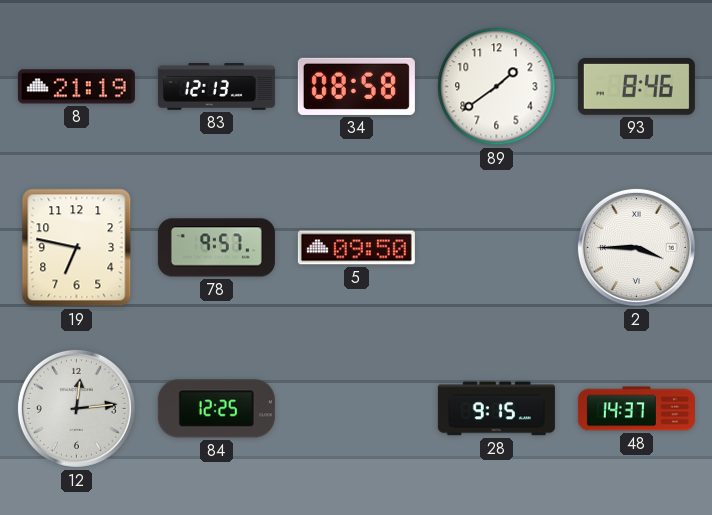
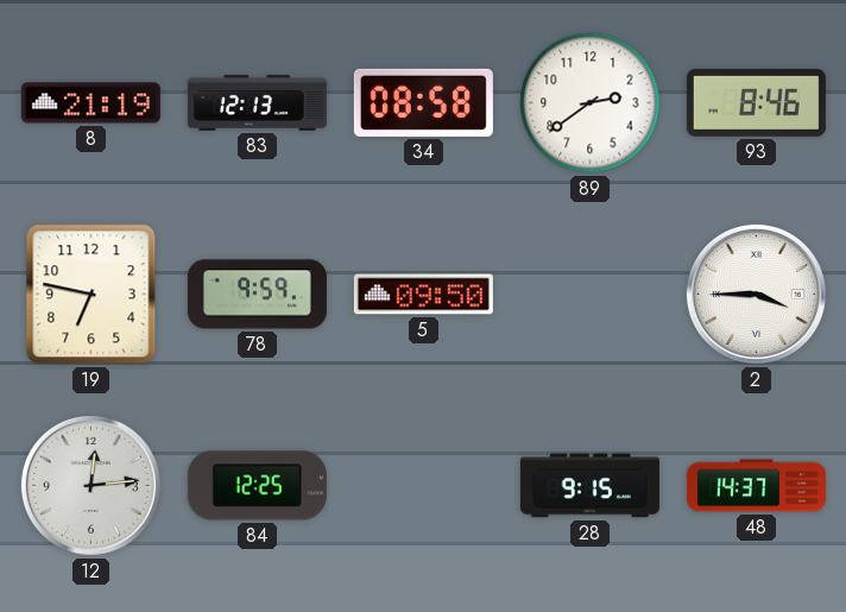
89: 1:39 -> 2:39 (591, 103)
78: 9:57 -> 9:59 (257, 295)
